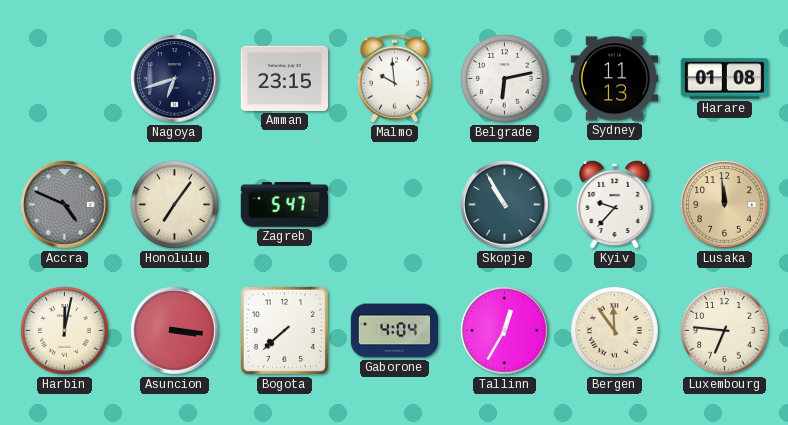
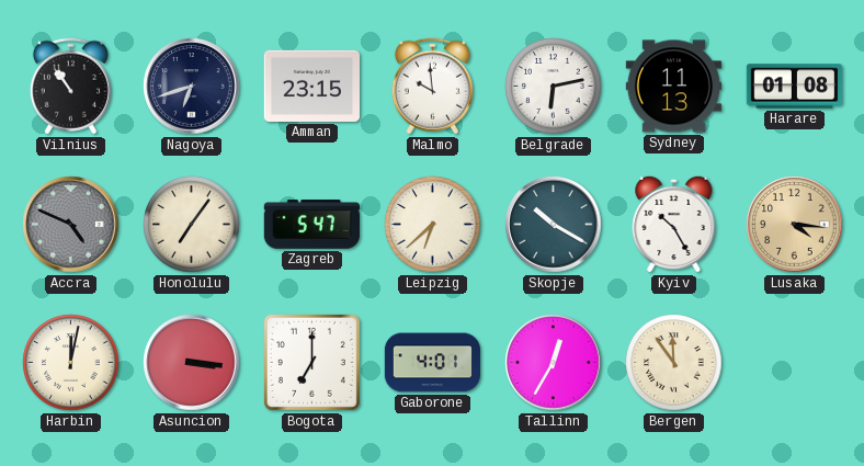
Vilnius: none -> 10:54 (70, 87)
Leipzig: none -> 6:38 (433, 225)
Skopje: 10:55 -> 10:20 (554, 225)
Kyiv: 9:37 -> 10:25 (674, 224)
Lusaka: 11:59 -> 4:16 (795, 225)
Bogota: 7:38 -> 7:00 (311, 362)
Gaborone: 4:04 -> 4:01 (433, 363)
Luxembourg: 6:46 -> none (725, 331)
